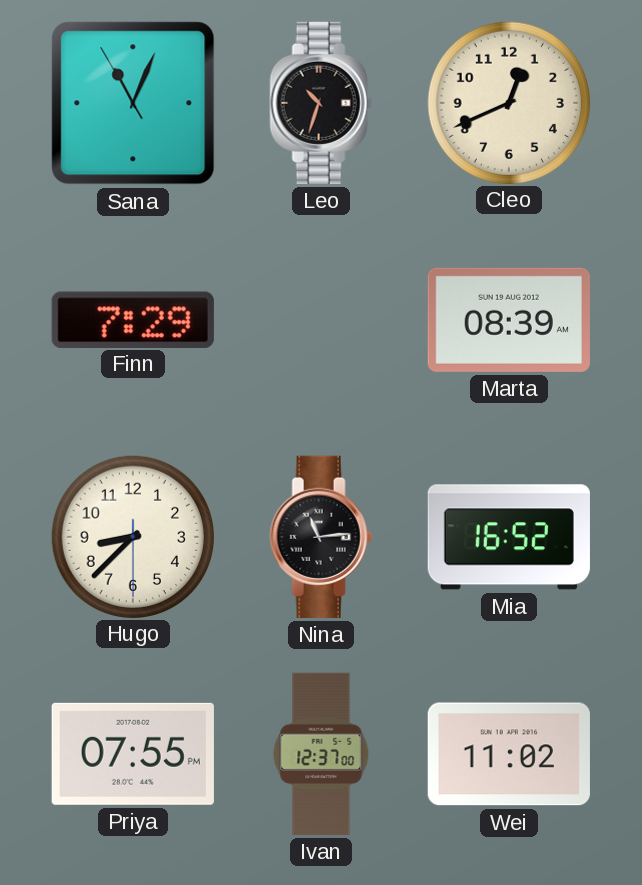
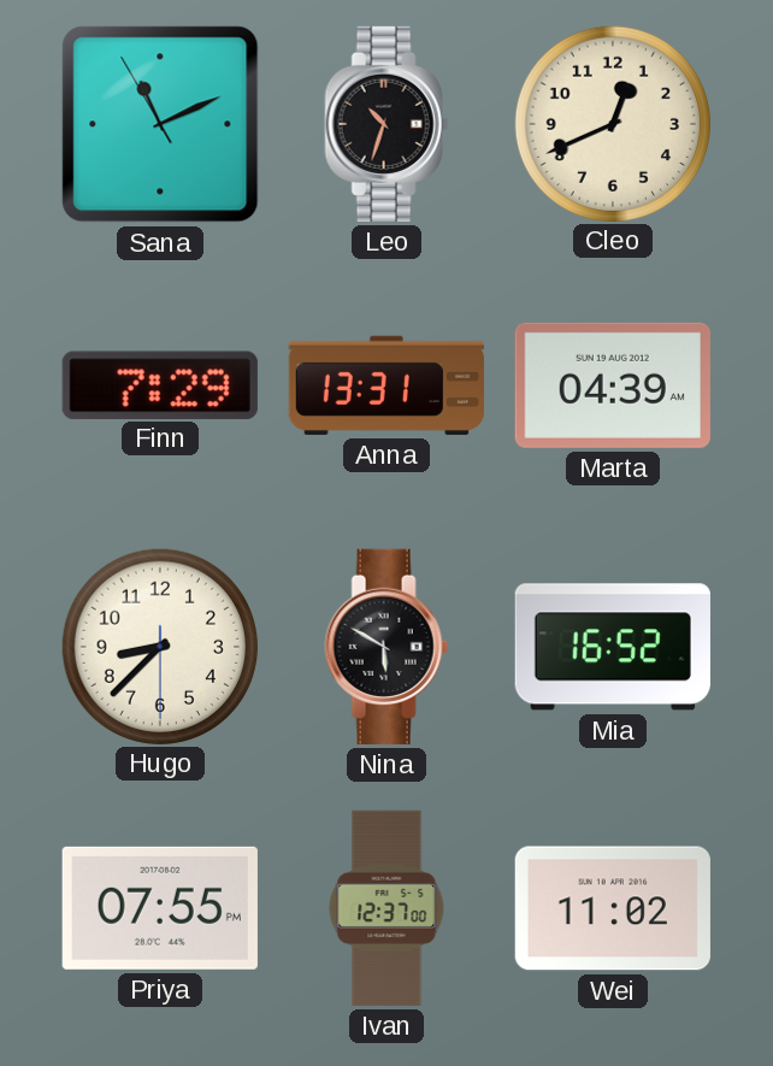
Sana: 11:03 -> 11:10 (160, 124)
Anna: none -> 13:31 (386, 385)
Marta: 08:39 -> 04:39 (613, 385)
Nina: 11:14 -> 5:50 (386, 647)
